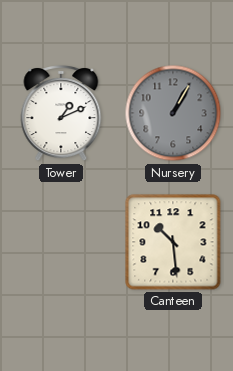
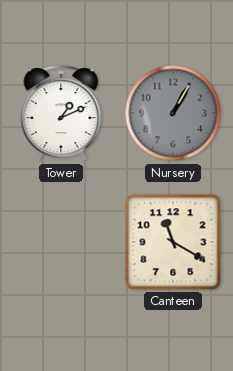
Canteen: 10:29 -> 11:20 (173, 242)
